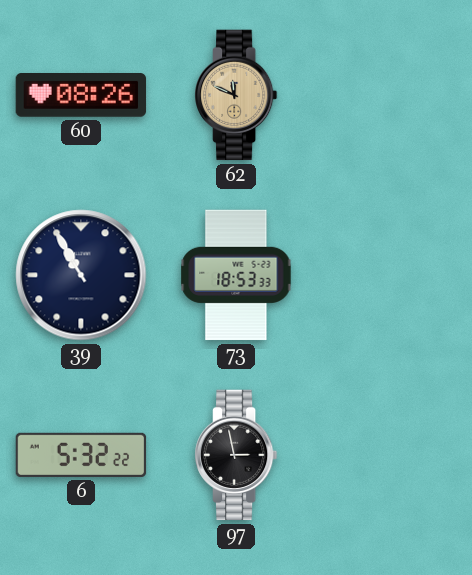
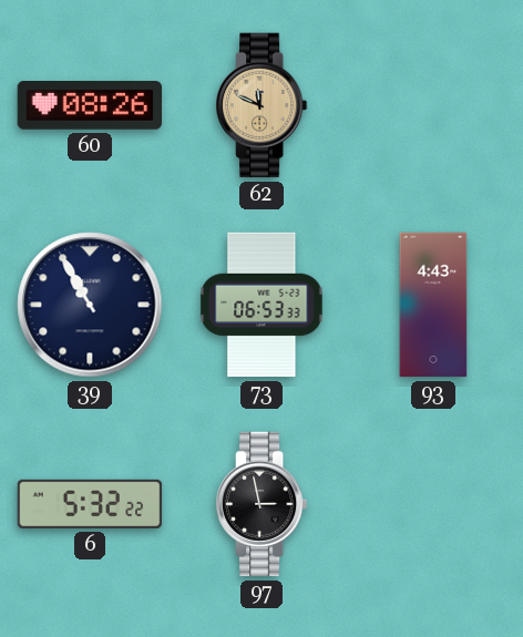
73: 18:53 -> 06:53 (261, 305)
93: none -> 4:43 (433, 305)
